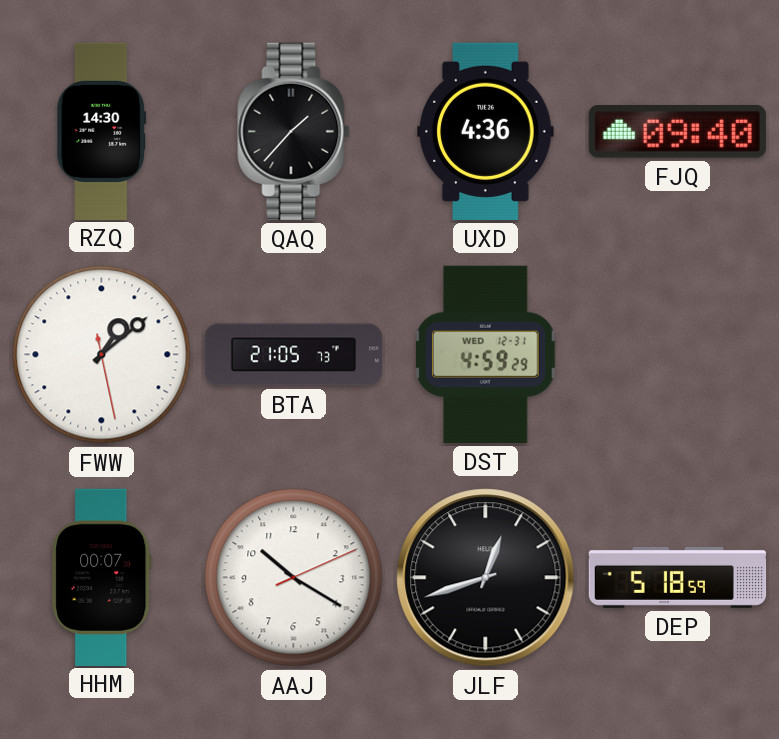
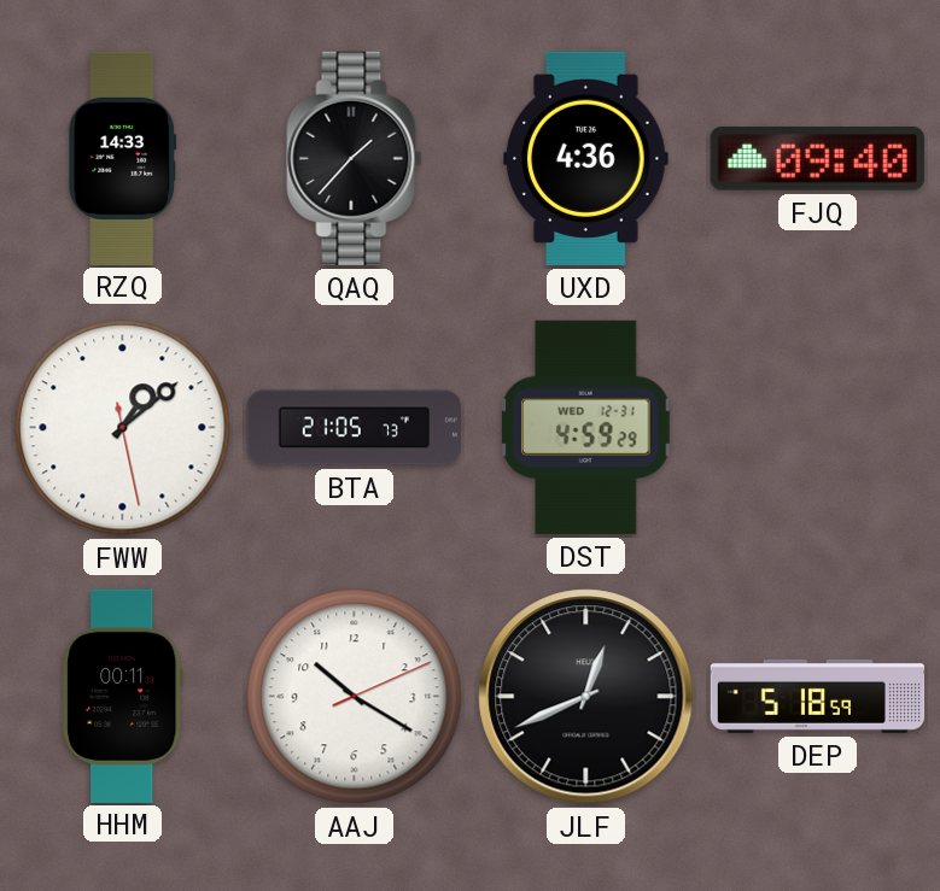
RZQ: 14:30 -> 14:33 (123, 158)
HHM: 00:07 -> 00:11 (123, 696)
JLF: 12:42 -> 12:41 (586, 697)
